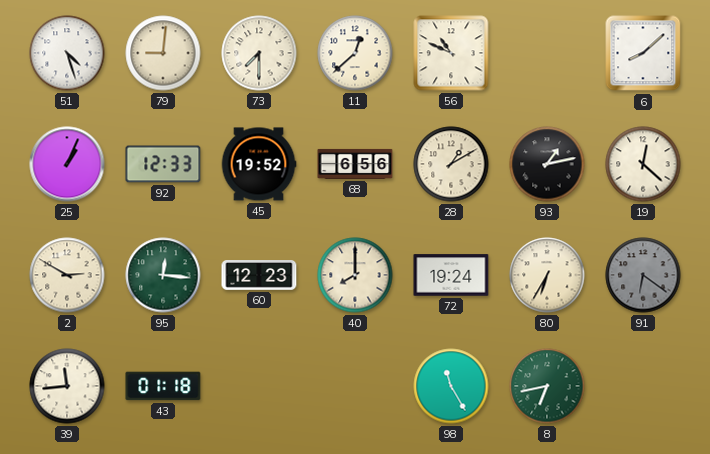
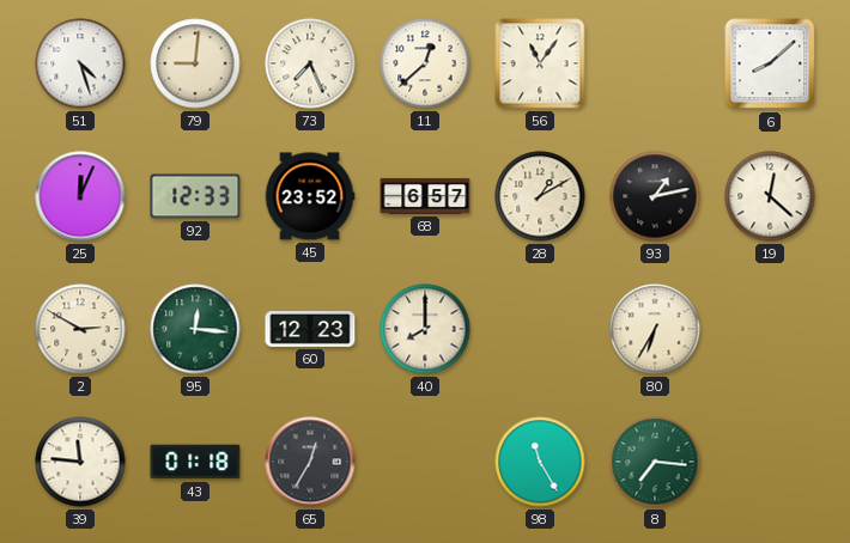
73: 7:30 -> 7:26 (310, 63)
56: 10:49 -> 11:06 (540, 63)
25: 1:04 -> 12:04 (80, 196)
45: 19:52 -> 23:52 (310, 196)
68: 6:56 -> 6:57 (425, 196)
72: 19:24 -> none (451, 275)
91: 6:21 -> none (643, 275)
39: 11:44 -> 11:46 (80, 462)
65: none -> 12:35 (310, 462)
8: 6:43 -> 7:16 (655, 462)
